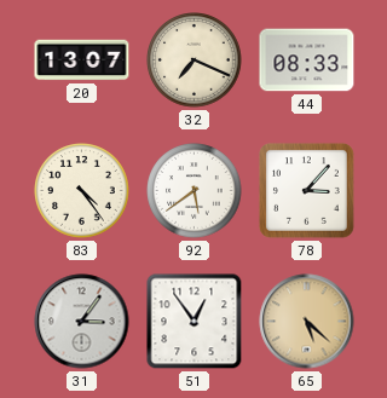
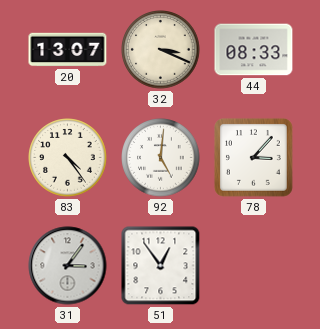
32: 7:19 -> 3:19 (161, 50)
92: 5:39 -> 5:01 (161, 158)
65: 5:22 -> none (307, 322)
